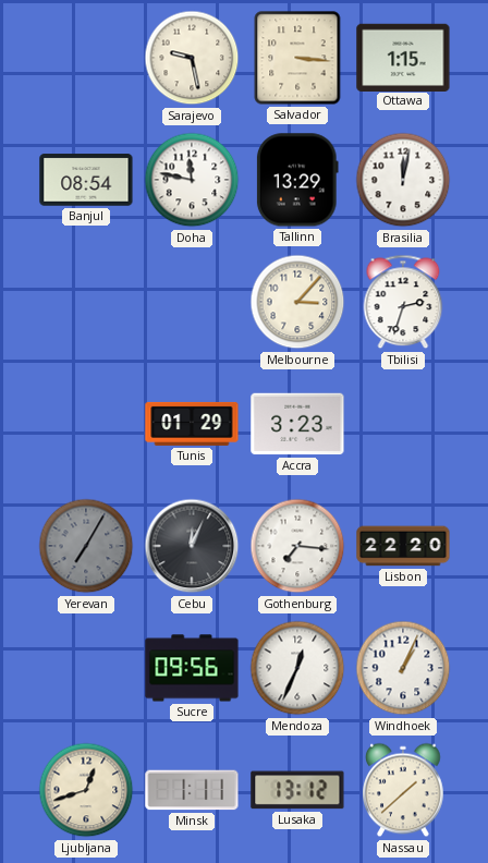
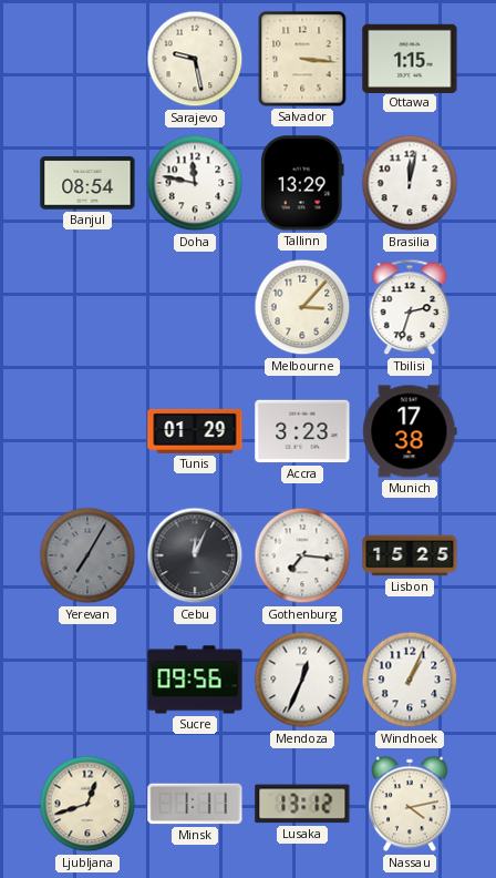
Munich: none -> 17:38 (410, 431)
Lisbon: 22:20 -> 15:25 (410, 555)
Nassau: 1:38 -> 4:13 (411, 804)
